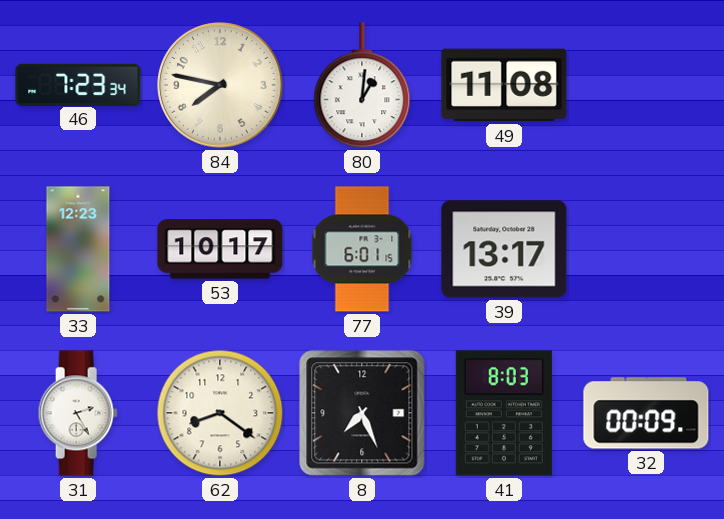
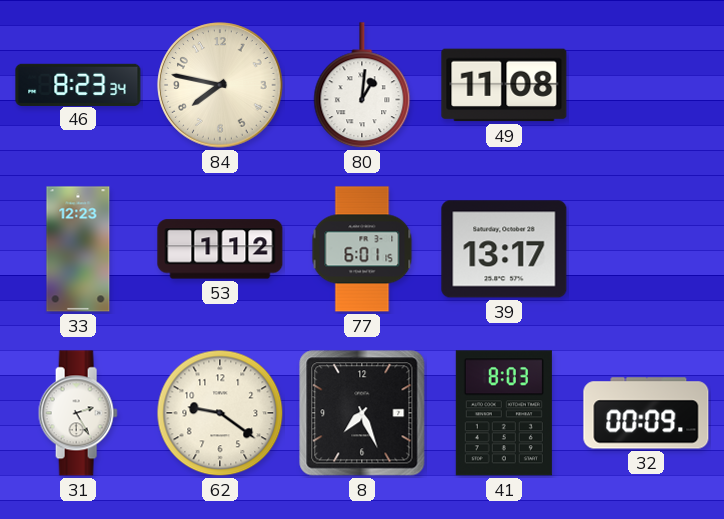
46: 7:23 -> 8:23 (78, 84)
53: 10:17 -> 1:12 (220, 249)
62: 8:21 -> 9:21 (220, 413)
